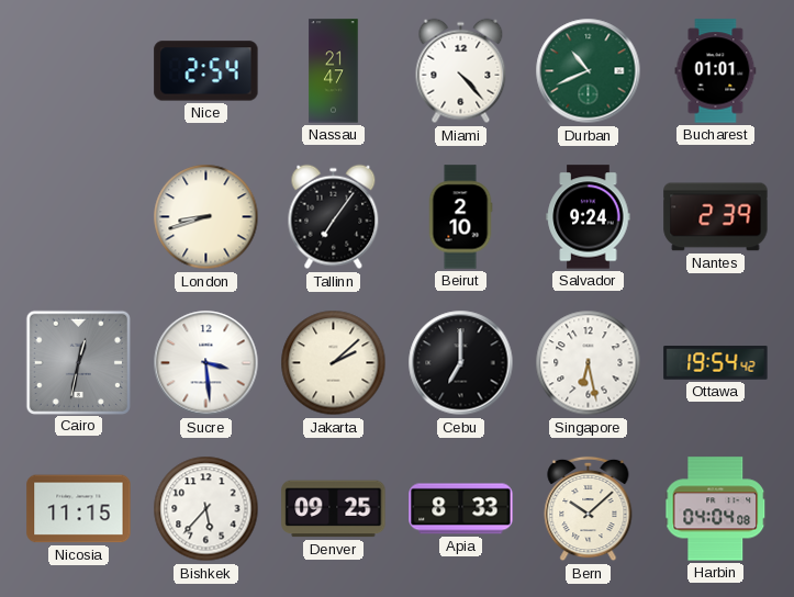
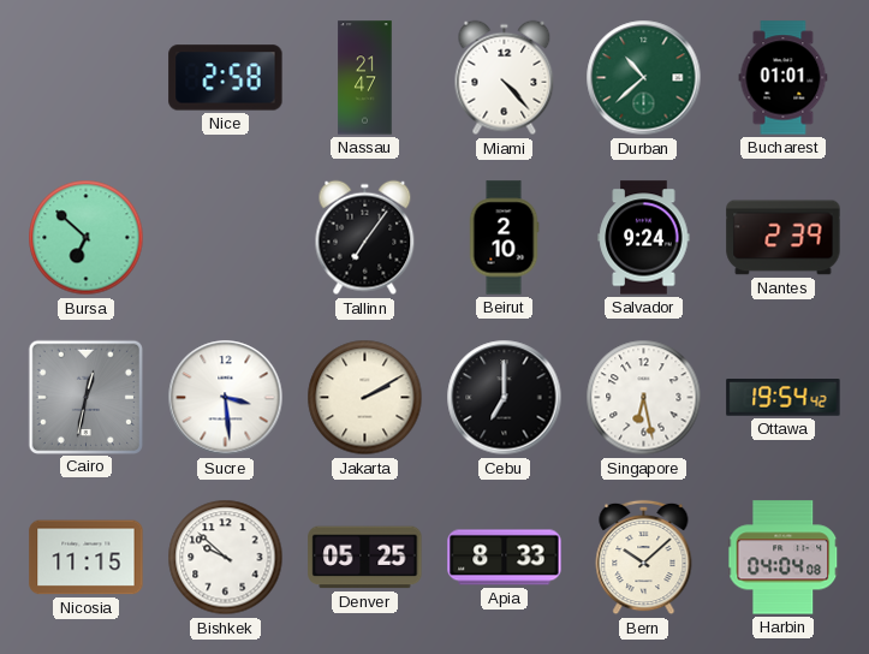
Nice: 2:54 -> 2:58 (226, 78)
Durban: 10:41 -> 10:38 (644, 78)
Bursa: none -> 6:52 (87, 238)
London: 8:42 -> none (206, 217)
Jakarta: 2:08 -> 2:10 (365, 398)
Bishkek: 5:37 -> 9:52 (226, 558)
Denver: 09:25 -> 05:25 (365, 558)
